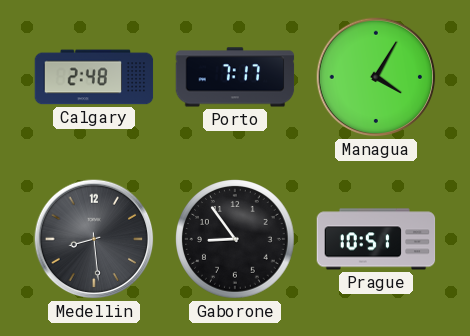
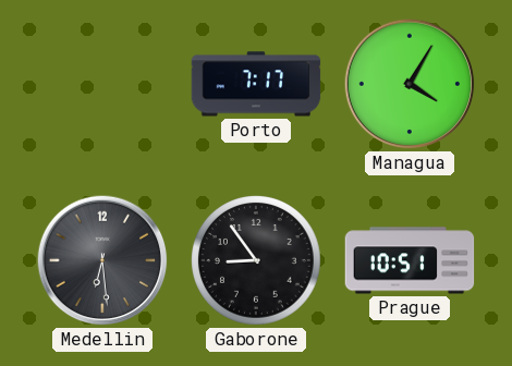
Calgary: 2:48 -> none (94, 77)
Medellin: 8:29 -> 6:29 (102, 260)
